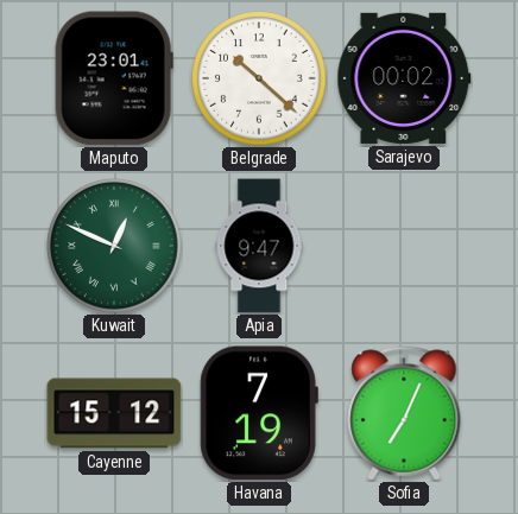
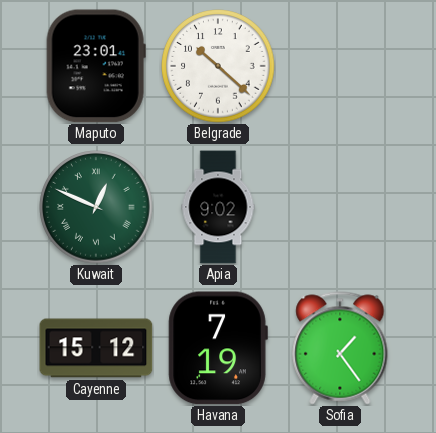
Sarajevo: 00:02 -> none (404, 78)
Apia: 9:47 -> 9:02 (218, 207)
Sofia: 7:04 -> 1:24 (340, 348)
